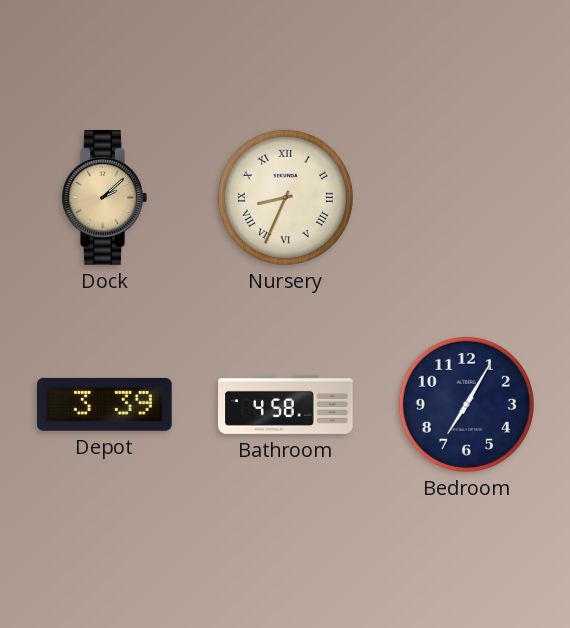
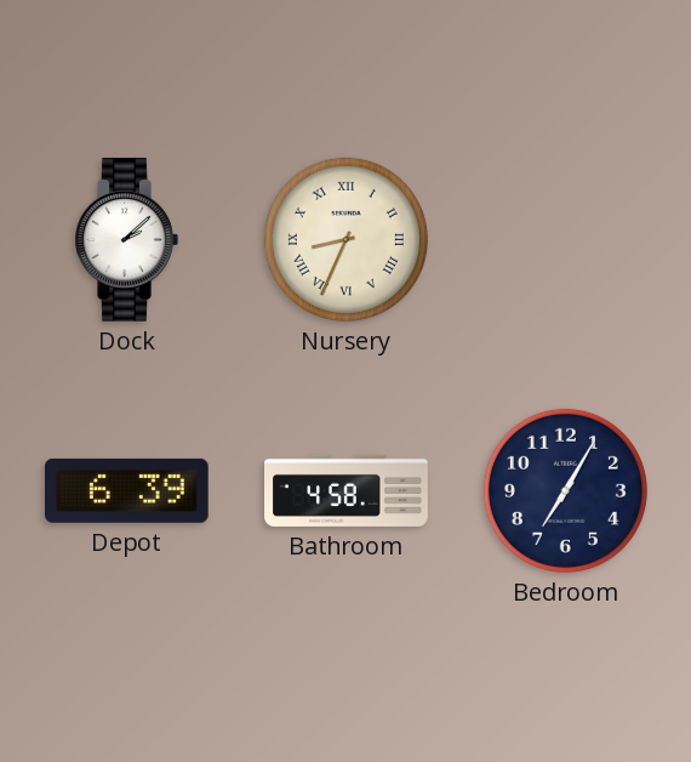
Dock dial: champagne -> white (126, 240)
Depot: 3:39 -> 6:39 (127, 490)
